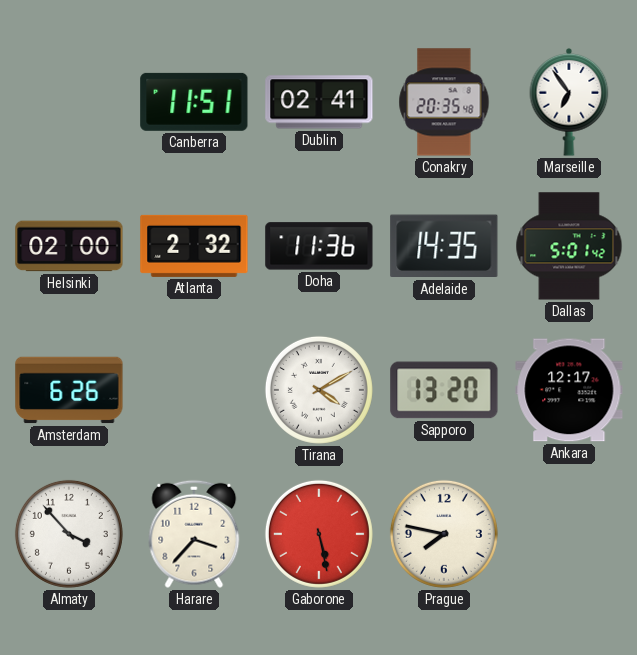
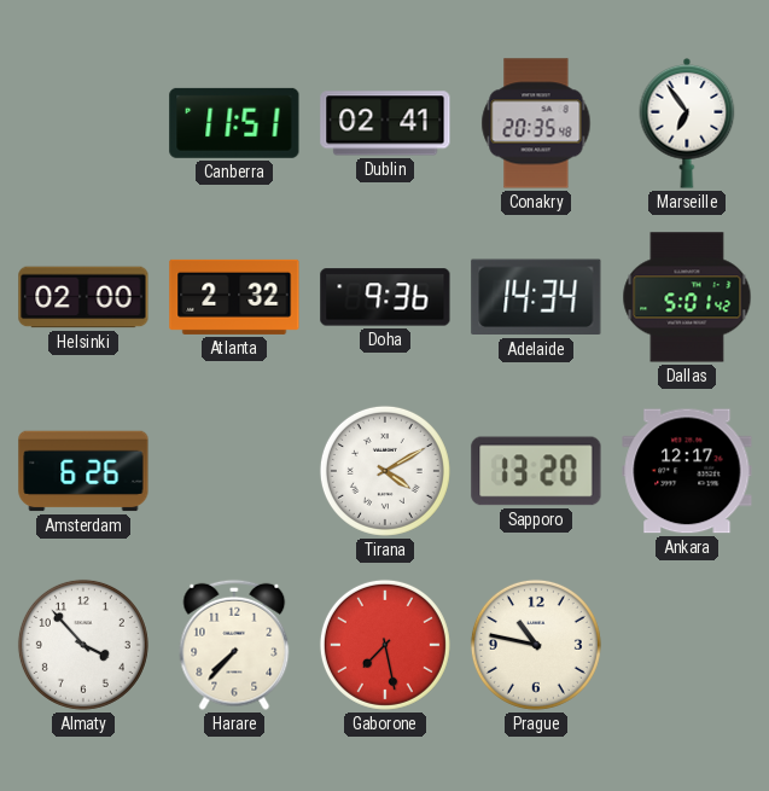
Doha: 11:36 -> 9:36 (385, 297)
Adelaide: 14:35 -> 14:34 (536, 297)
Harare: 3:37 -> 7:37 (234, 645)
Gaborone: 5:28 -> 7:28 (385, 645)
Prague: 7:47 -> 10:47 (536, 645)
